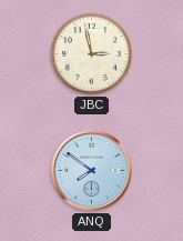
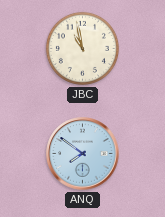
JBC: 2:58 -> 10:58 (82, 48)
